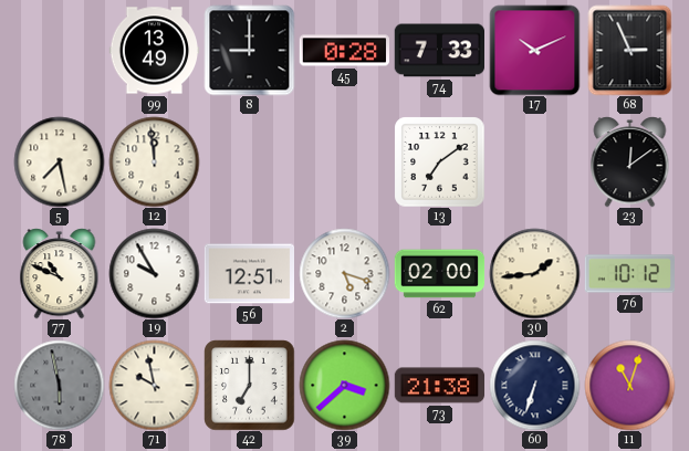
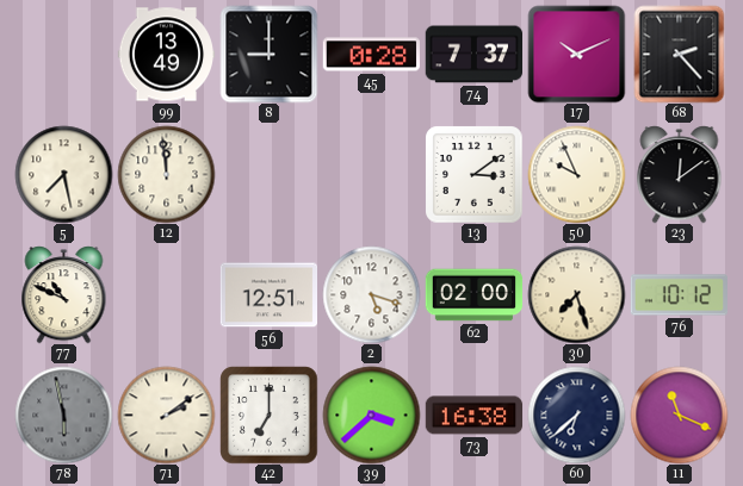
74: 7:33 -> 7:37 (473, 55)
68: 2:56 -> 2:23 (680, 54)
13: 7:09 -> 3:09 (473, 174)
50: none -> 9:56 (576, 174)
19: 9:55 -> none (154, 273)
30: 1:44 -> 7:27 (576, 294)
71: 9:58 -> 2:09 (166, 415)
73: 21:38 -> 16:38 (473, 416)
60: 6:33 -> 6:38 (576, 415)
11: 11:03 -> 11:19 (679, 415)
